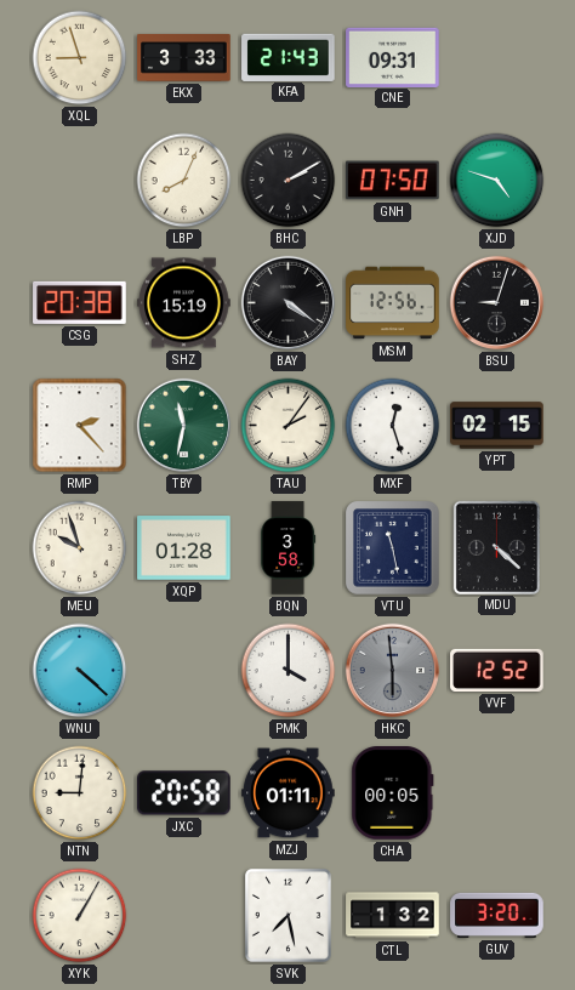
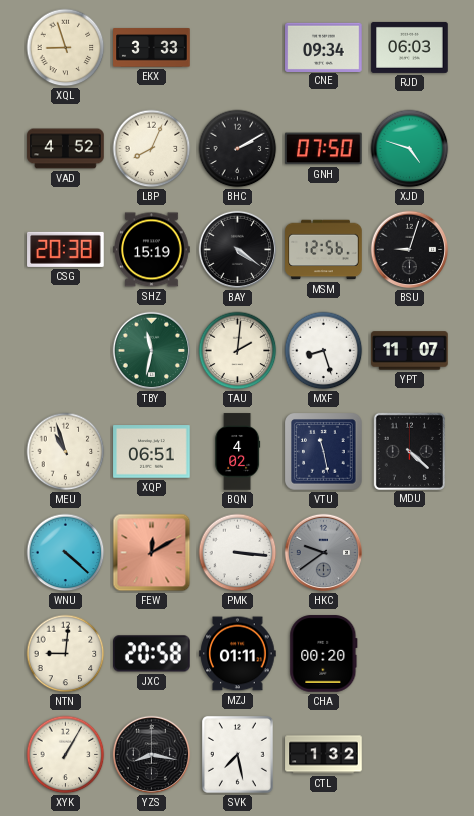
KFA: 21:43 -> none (289, 57)
CNE: 09:31 -> 09:34 (324, 47)
RJD: none -> 06:03 (410, 47)
VAD: none -> 4:52 (66, 149)
RMP: 2:23 -> none (80, 426)
TAU: 2:06 -> 2:01 (238, 351)
MXF: 12:27 -> 8:27 (324, 351)
YPT: 02:15 -> 11:07 (410, 351)
MEU: 9:57 -> 10:57 (66, 452)
XQP: 01:28 -> 06:51 (152, 452)
BQN: 3:58 -> 4:02 (238, 452)
FEW: none -> 12:10 (152, 553)
PMK: 4:00 -> 3:16 (238, 553)
HKC: 5:59 -> 9:39 (324, 553)
VVF: 12:52 -> none (497, 670)
CHA: 00:05 -> 00:20 (324, 654)
YZS: none -> 8:17 (152, 755)
GUV: 3:20 -> none (497, 915)
